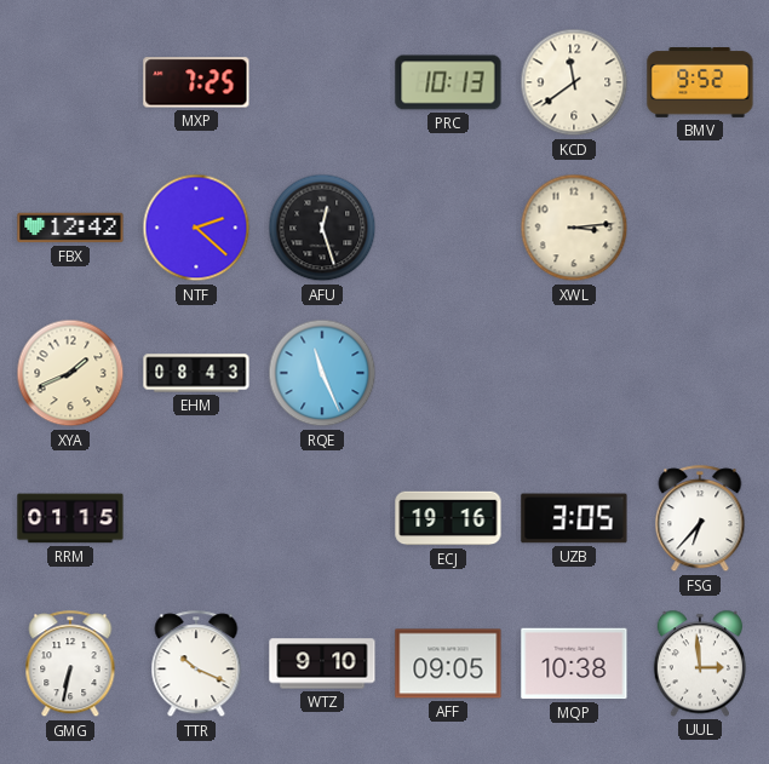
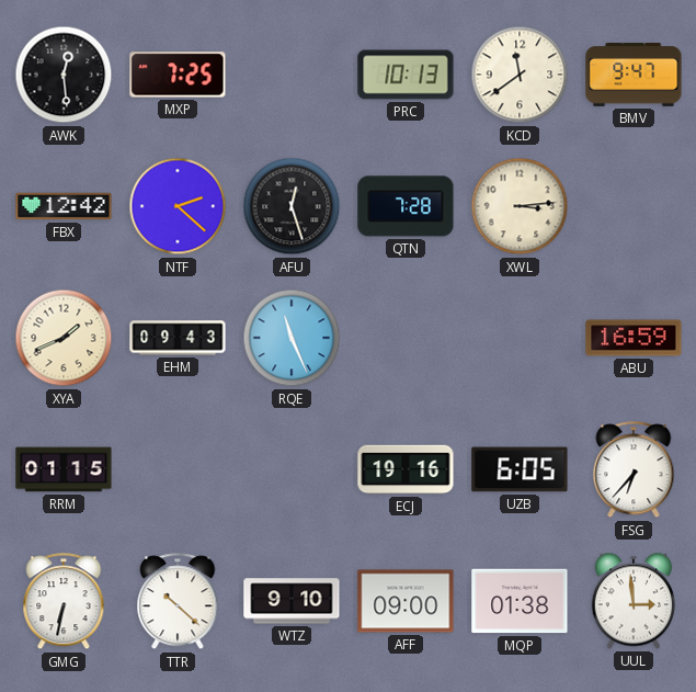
AWK: none -> 12:29 (64, 75)
BMV: 9:52 -> 9:47 (634, 76)
QTN: none -> 7:28 (406, 206)
EHM: 08:43 -> 09:43 (178, 338)
ABU: none -> 16:59 (634, 338)
UZB: 3:05 -> 6:05 (520, 469)
TTR: 10:19 -> 10:22 (178, 602)
AFF: 09:05 -> 09:00 (406, 601)
MQP: 10:38 -> 01:38 (520, 601)
